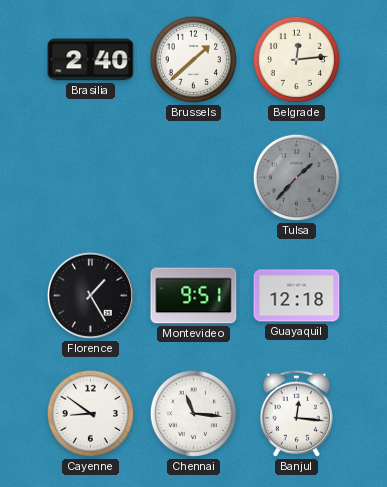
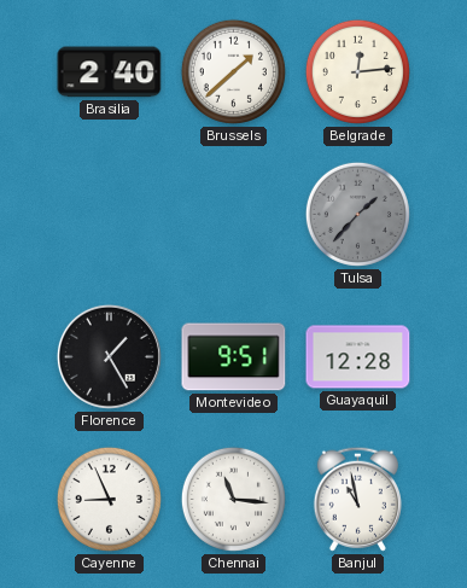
Guayaquil: 12:18 -> 12:28 (358, 357)
Cayenne: 8:51 -> 8:56 (109, 499)
Banjul: 12:16 -> 10:58 (357, 499)
